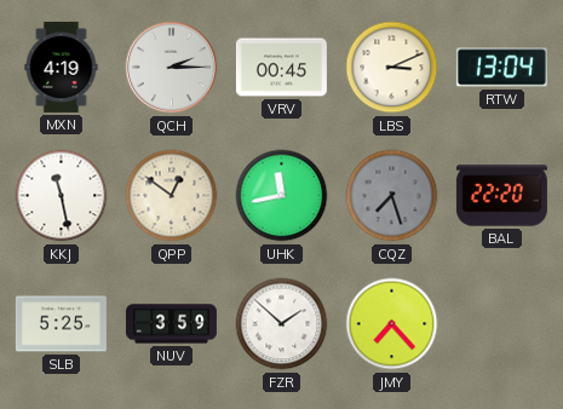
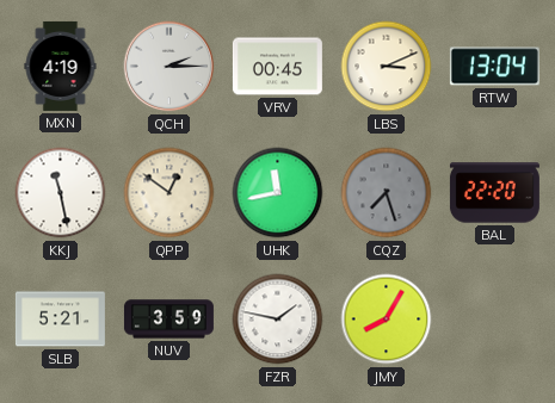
SLB: 5:25 -> 5:21 (60, 320)
FZR: 1:52 -> 1:47 (278, 320)
JMY: 7:23 -> 8:05 (387, 320)
